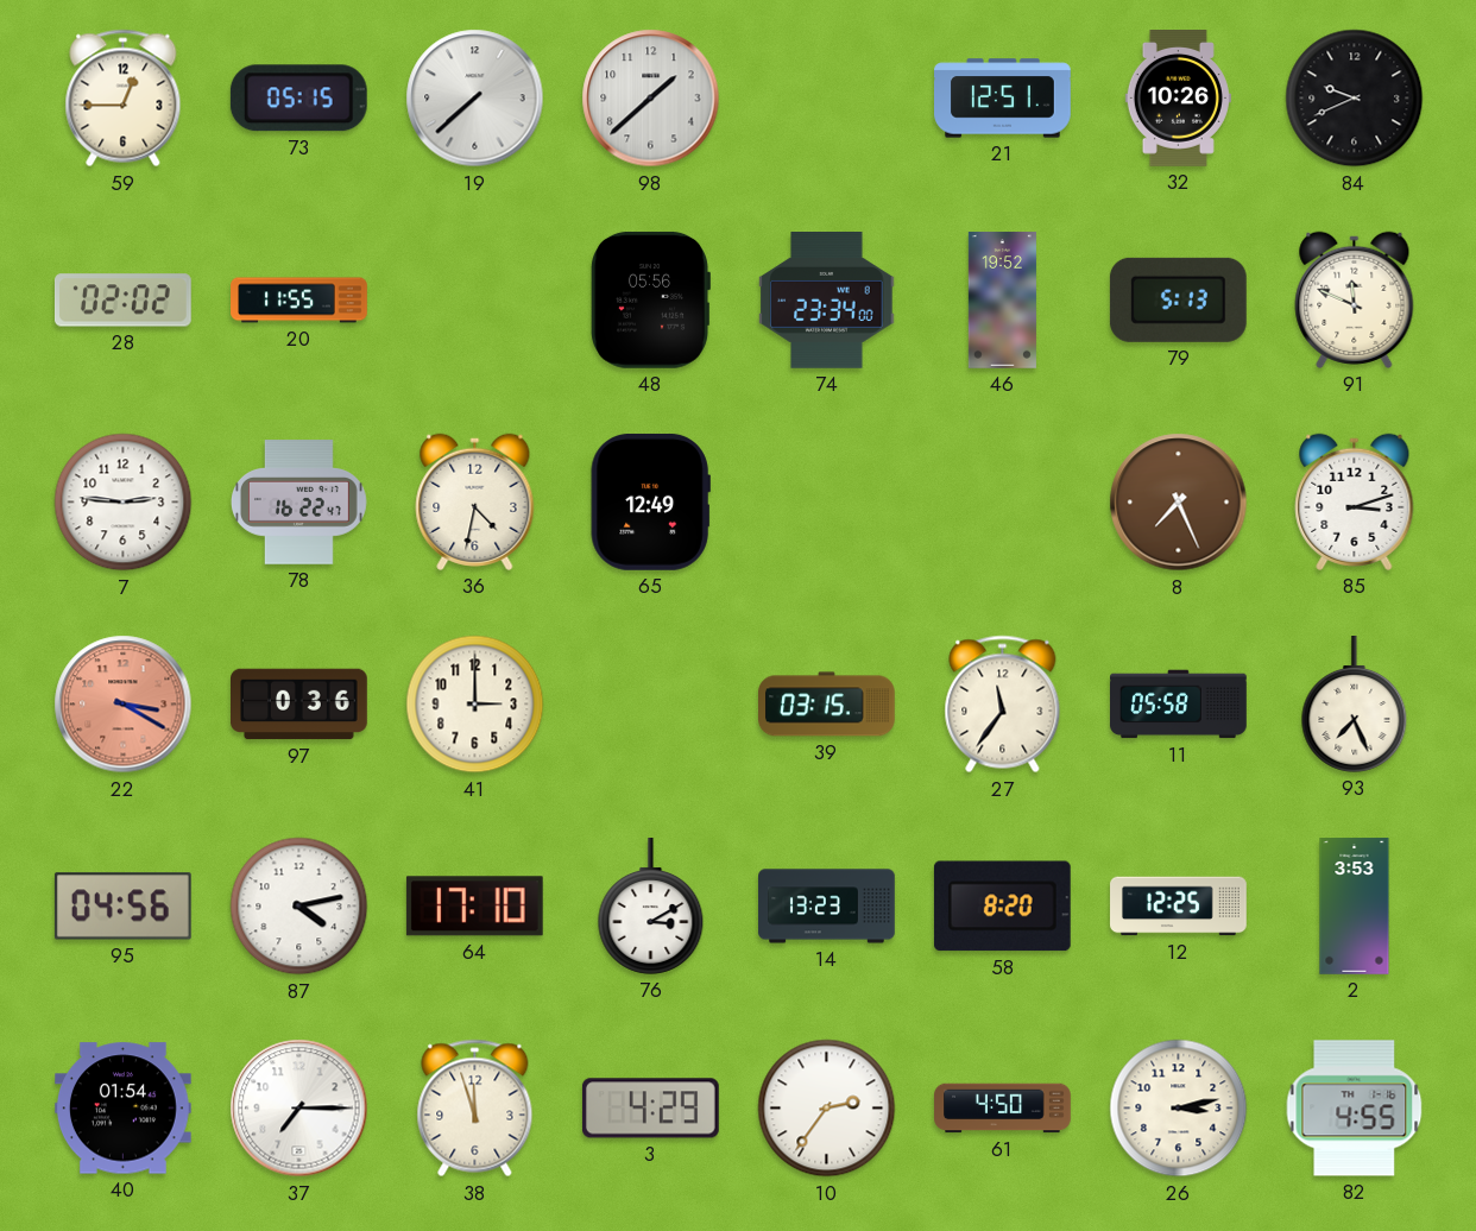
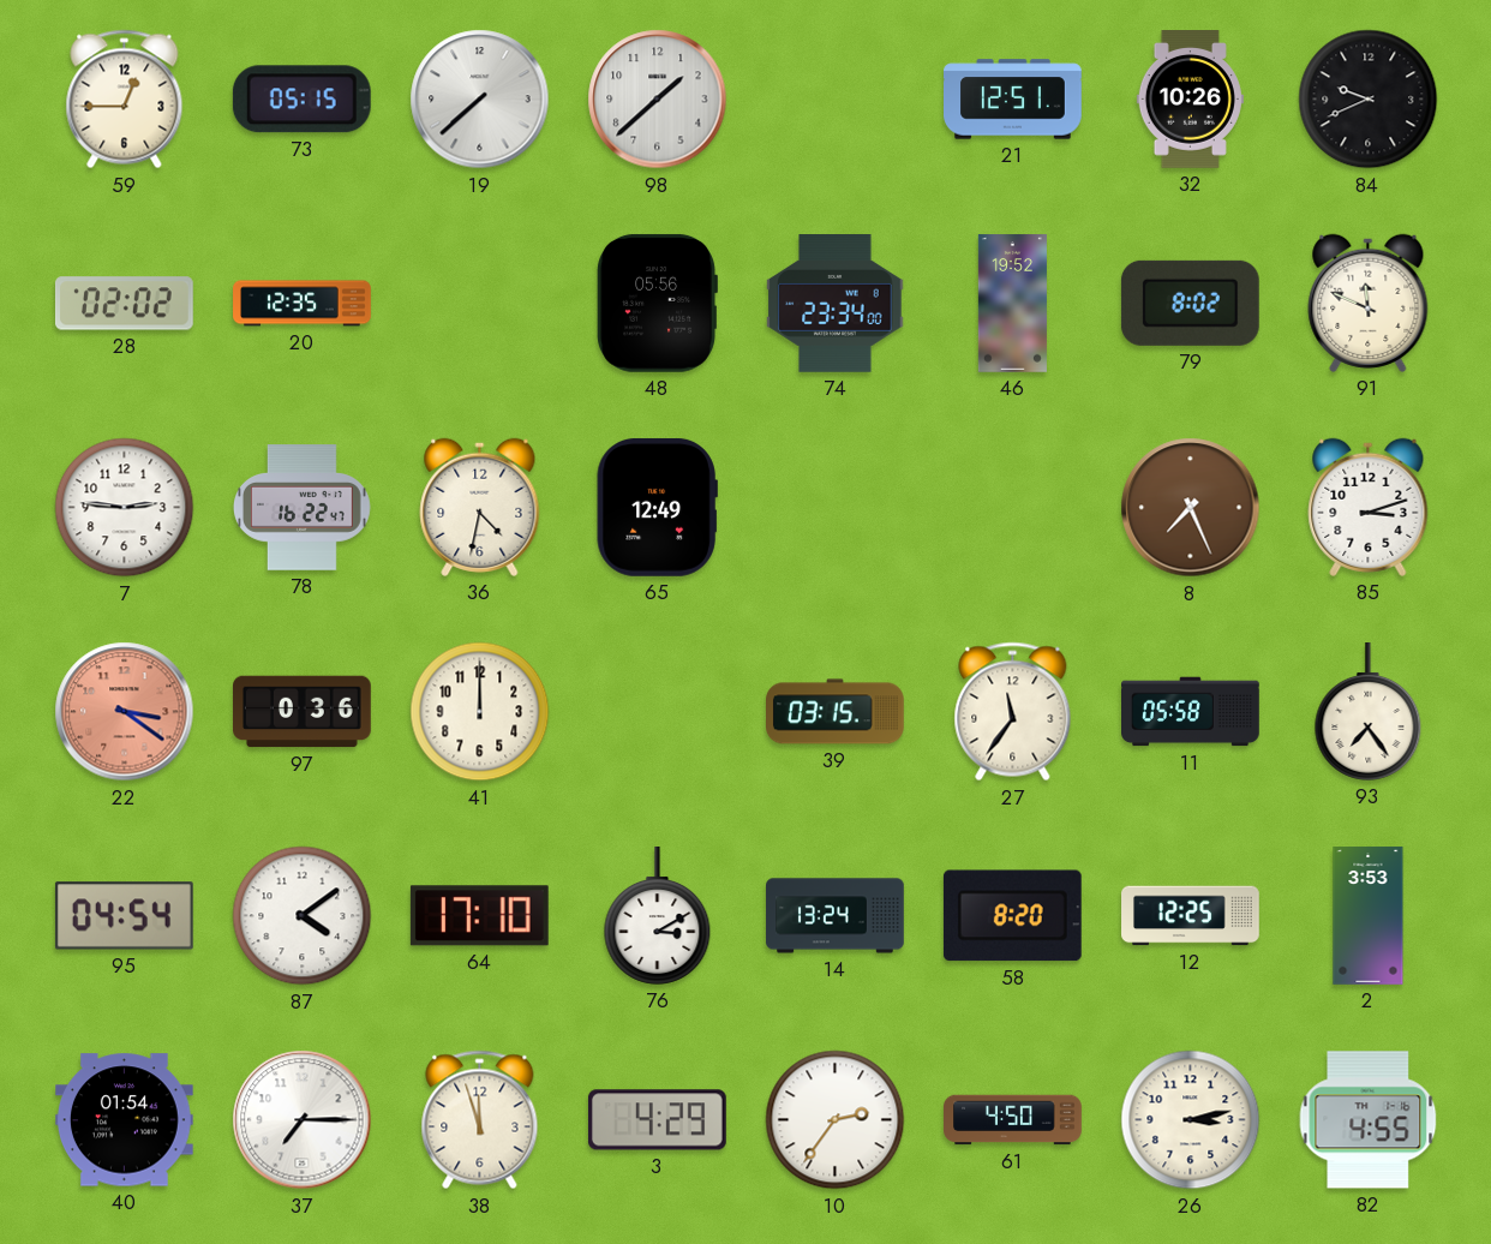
20: 11:55 -> 12:35 (303, 304)
79: 5:13 -> 8:02 (1190, 303)
22: 3:20 -> 3:21 (125, 712)
41: 3:00 -> 12:00 (480, 712)
93: 7:26 -> 7:24 (1369, 712)
95: 04:56 -> 04:54 (124, 916)
87: 4:13 -> 4:09 (303, 916)
14: 13:23 -> 13:24 (836, 916)
